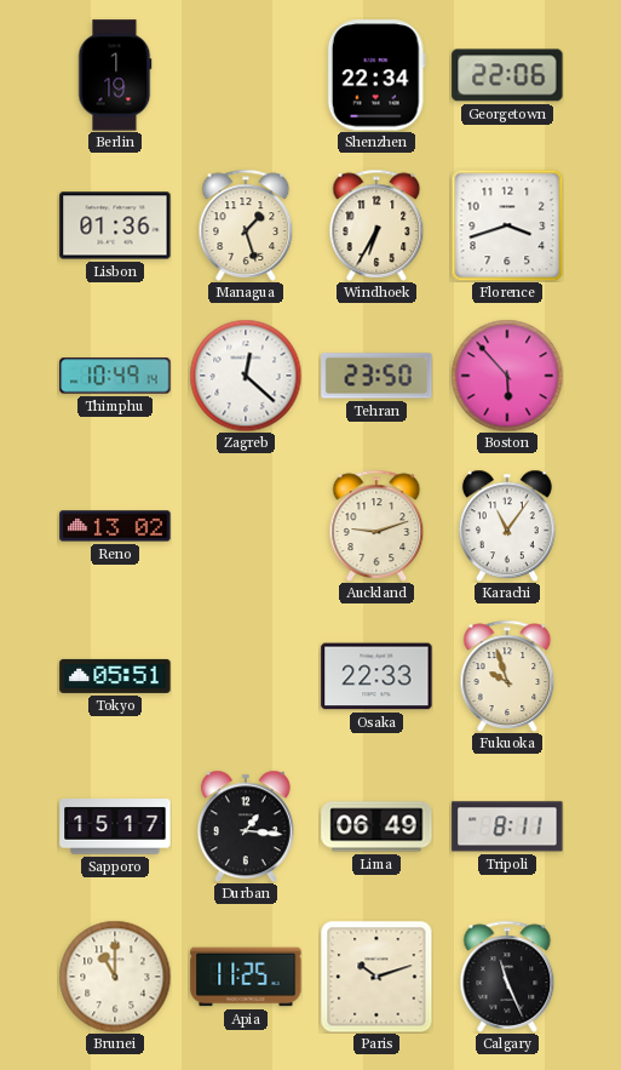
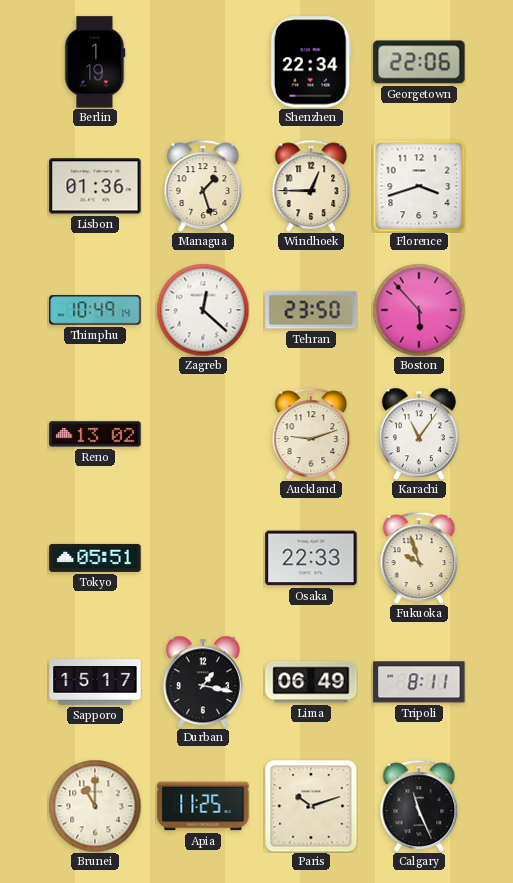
Windhoek: 6:35 -> 12:45 (311, 186)
Durban: 1:16 -> 1:17 (203, 682)
